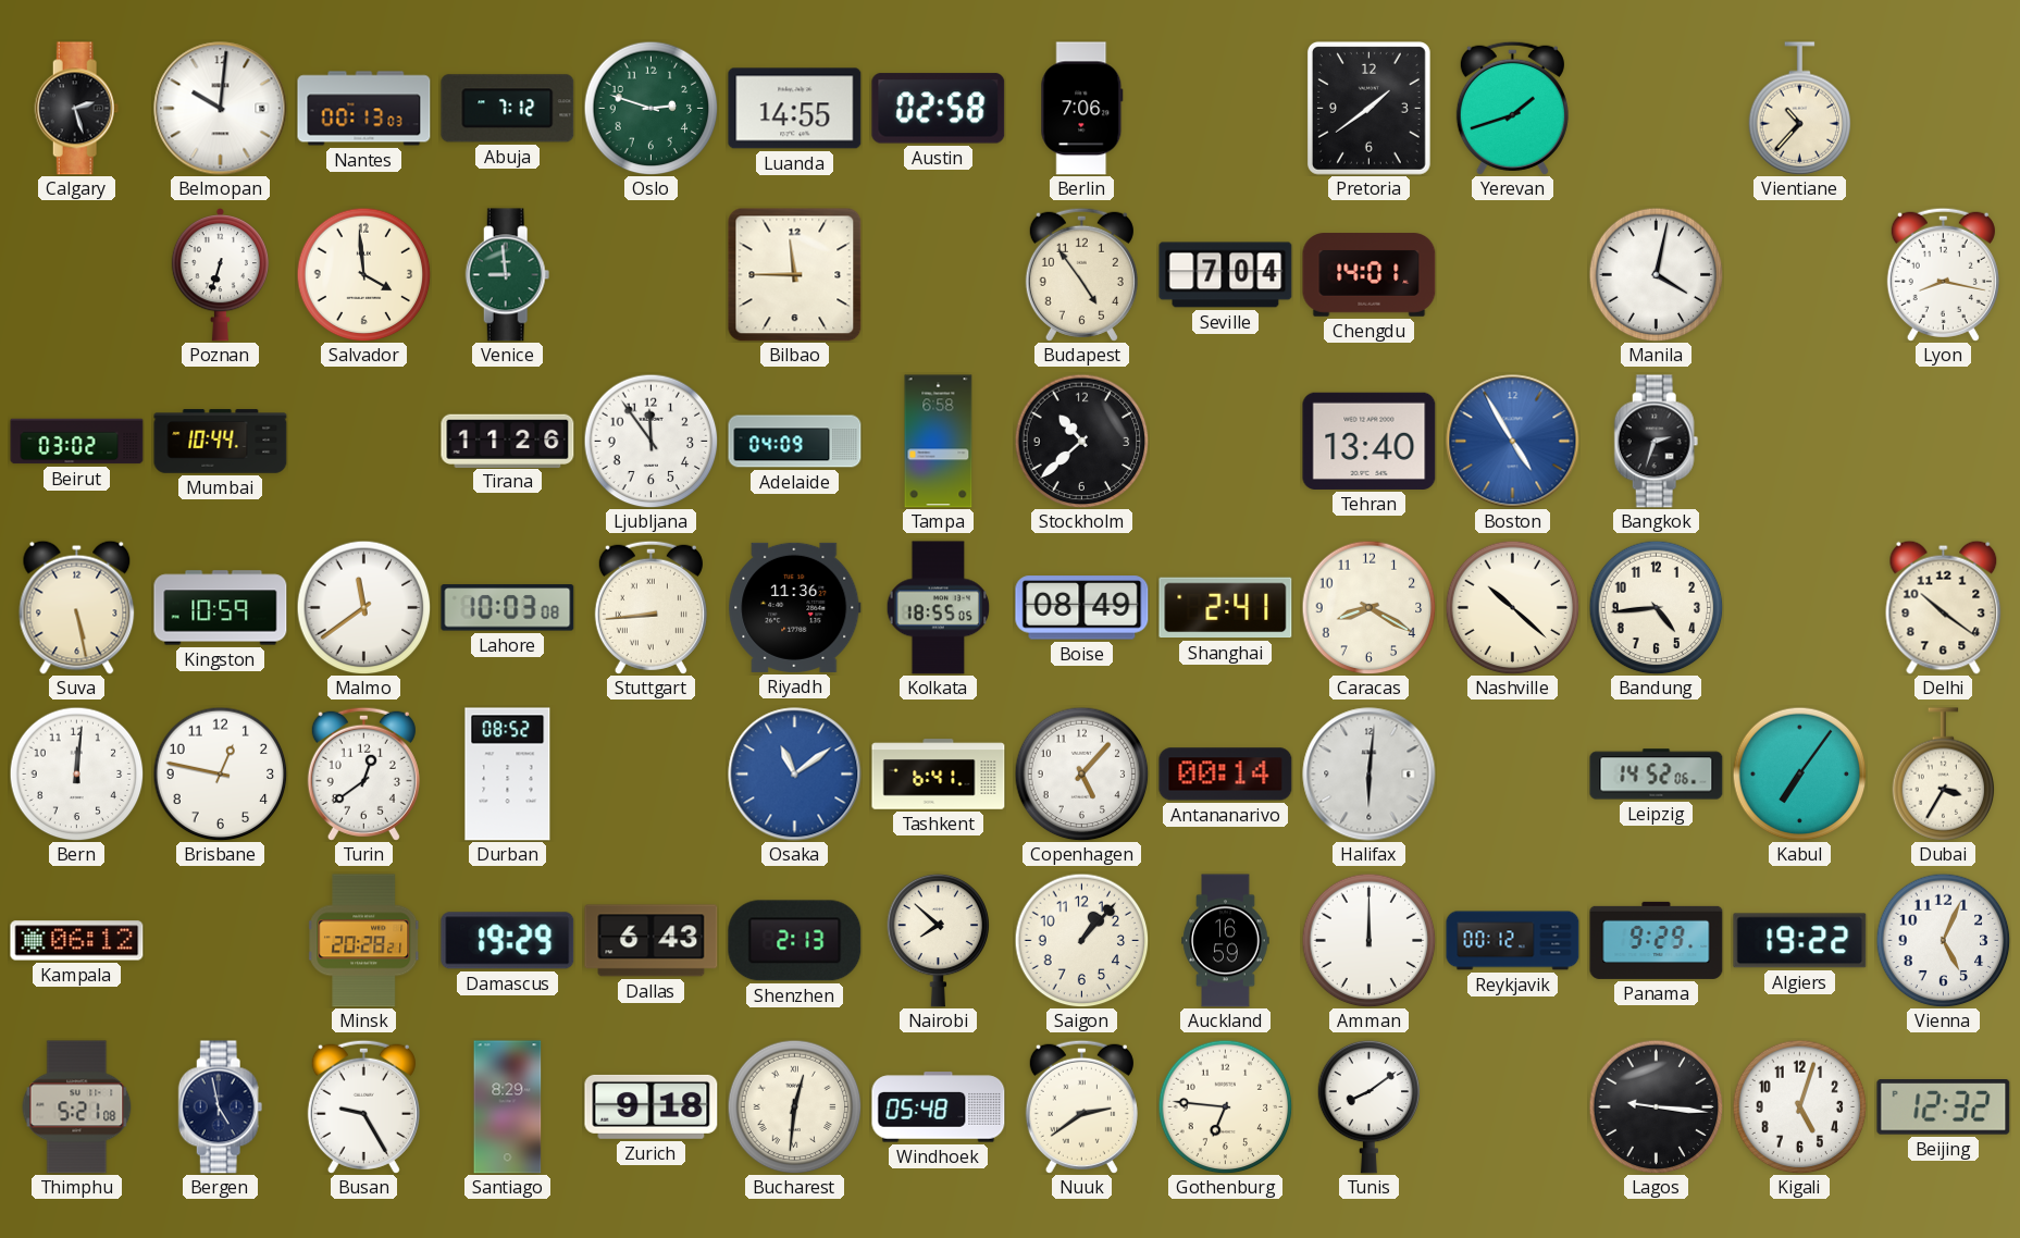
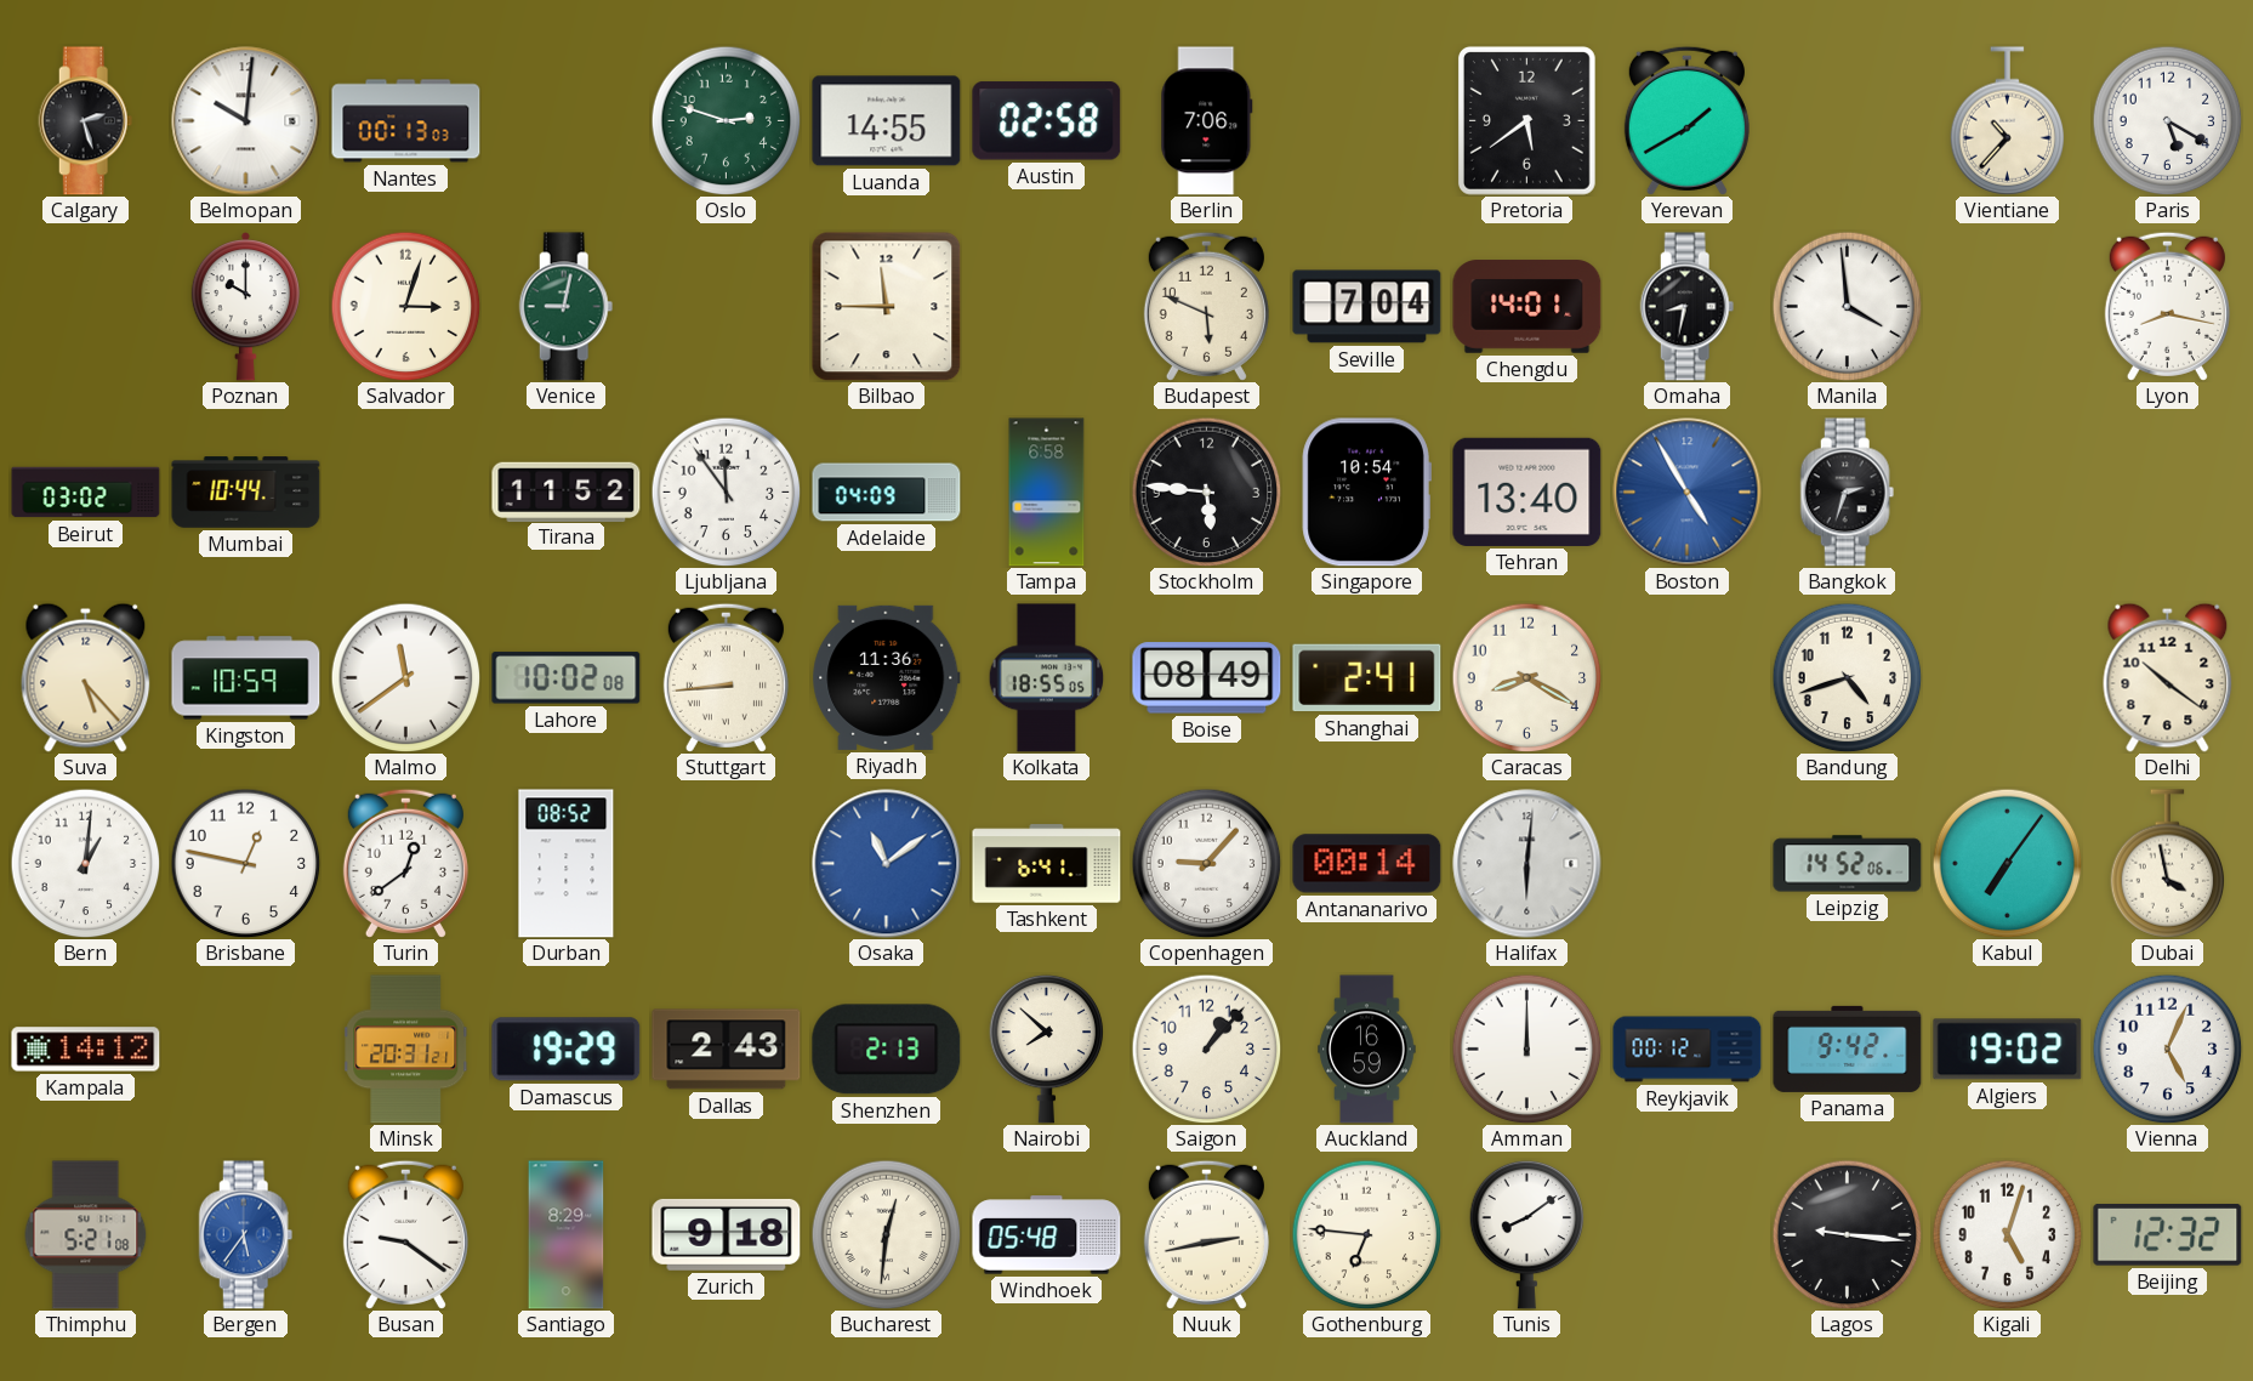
Abuja: 7:12 -> none (508, 109)
Pretoria: 1:39 -> 5:39 (1526, 120)
Yerevan: 1:42 -> 1:40 (1686, 120)
Paris: none -> 5:20 (2167, 120)
Poznan: 6:33 -> 10:00 (245, 307)
Salvador: 3:59 -> 3:03 (405, 306)
Venice: 8:59 -> 9:02 (567, 307)
Budapest: 4:54 -> 5:49 (1206, 306)
Omaha: none -> 8:32 (1688, 307)
Manila: 4:02 -> 3:59 (1847, 306)
Tirana: 11:26 -> 11:52 (567, 491)
Stockholm: 10:38 -> 5:46 (1206, 491)
Singapore: none -> 10:54 (1366, 493)
Suva: 5:28 -> 5:23 (86, 677)
Lahore: 10:03 -> 10:02 (567, 678)
Nashville: 10:22 -> none (1512, 607)
Bandung: 4:44 -> 4:42 (1847, 677)
Bern: 12:01 -> 1:01 (85, 863)
Copenhagen: 5:07 -> 9:07 (1206, 863)
Dubai: 3:35 -> 3:58 (2168, 864)
Kampala: 06:12 -> 14:12 (86, 1050)
Minsk: 20:28 -> 20:31 (406, 1050)
Dallas: 6:43 -> 2:43 (727, 1050)
Panama: 9:29 -> 9:42 (1848, 1048)
Algiers: 19:22 -> 19:02 (2008, 1050)
Bergen: 4:58 -> 5:36 (246, 1235)
Bergen dial: navy -> blue (246, 1235)
Busan: 9:25 -> 9:21 (405, 1234)
Nuuk: 2:39 -> 2:43 (1206, 1234)
